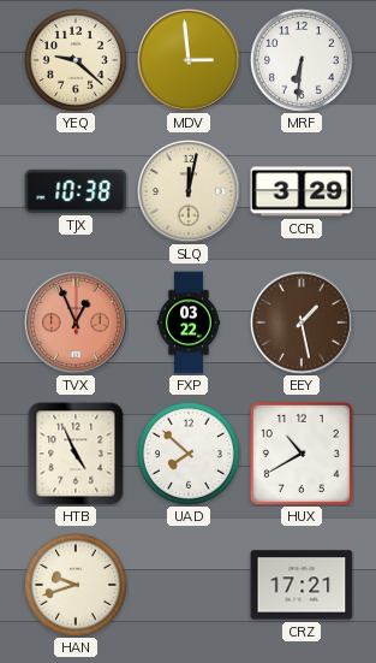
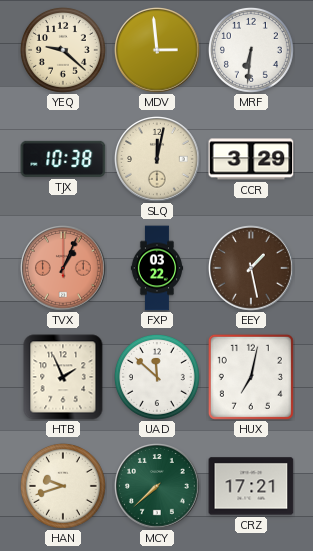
TVX: 12:56 -> 1:04 (64, 269)
HTB: 4:56 -> 1:56 (63, 377)
UAD: 7:52 -> 11:52 (157, 377)
HUX: 10:40 -> 7:02 (251, 377)
MCY: none -> 7:38 (158, 487)
